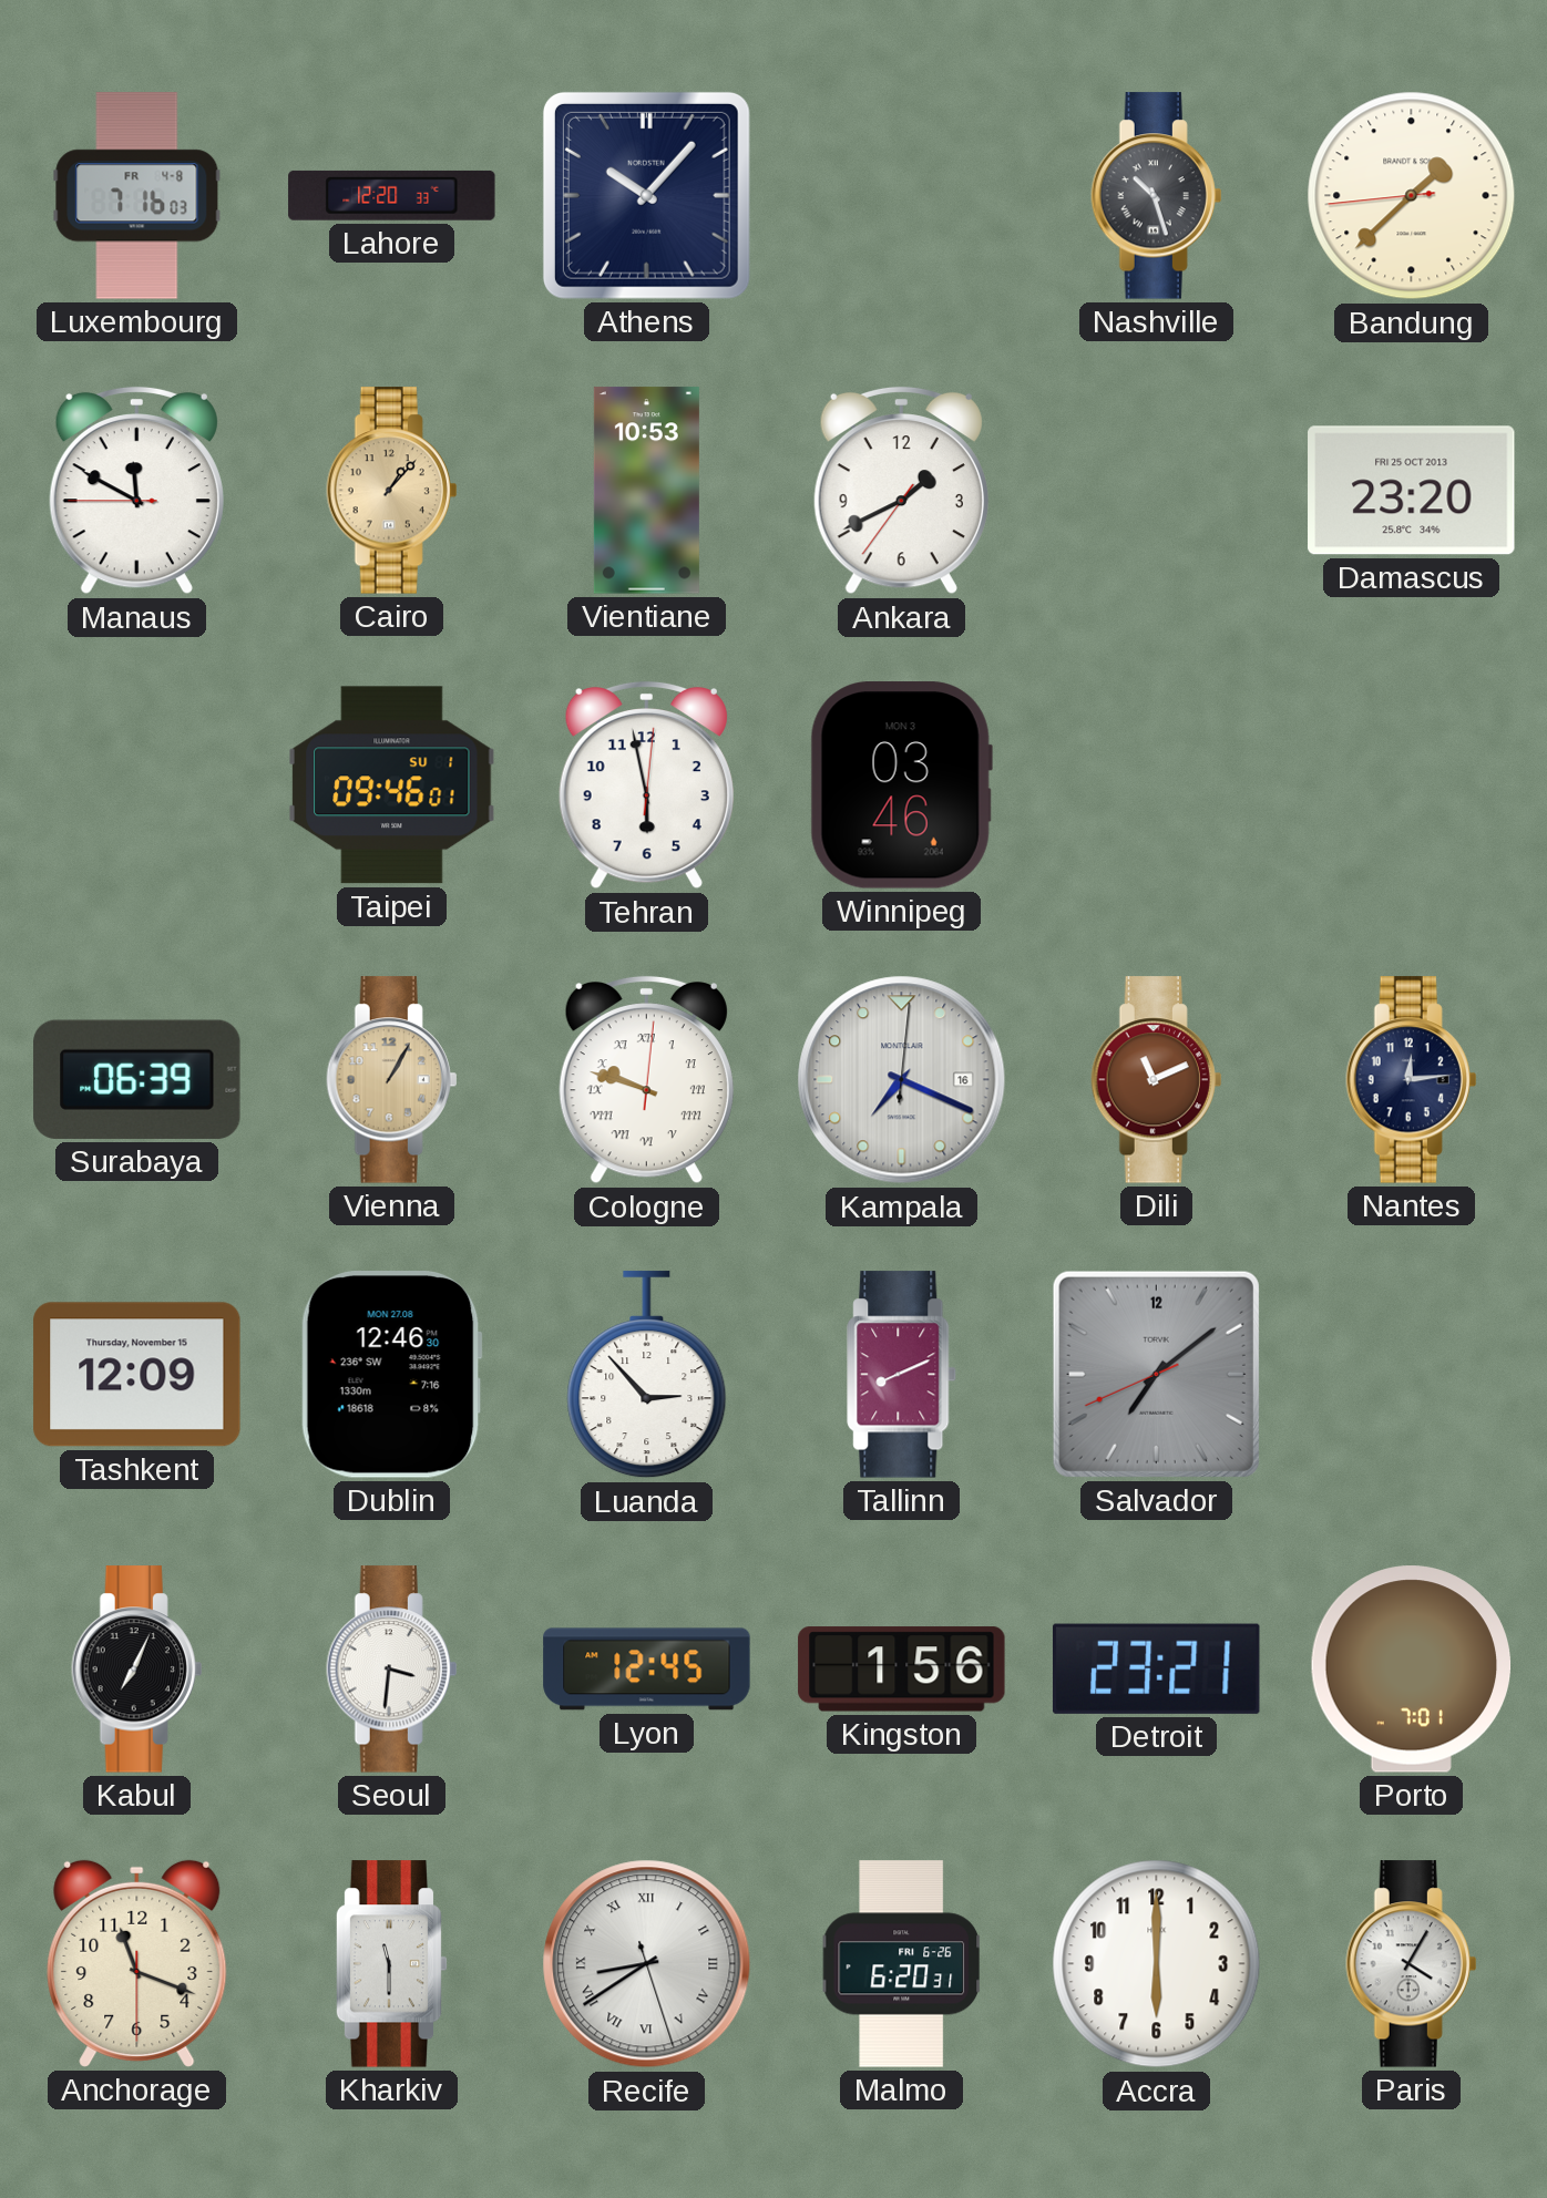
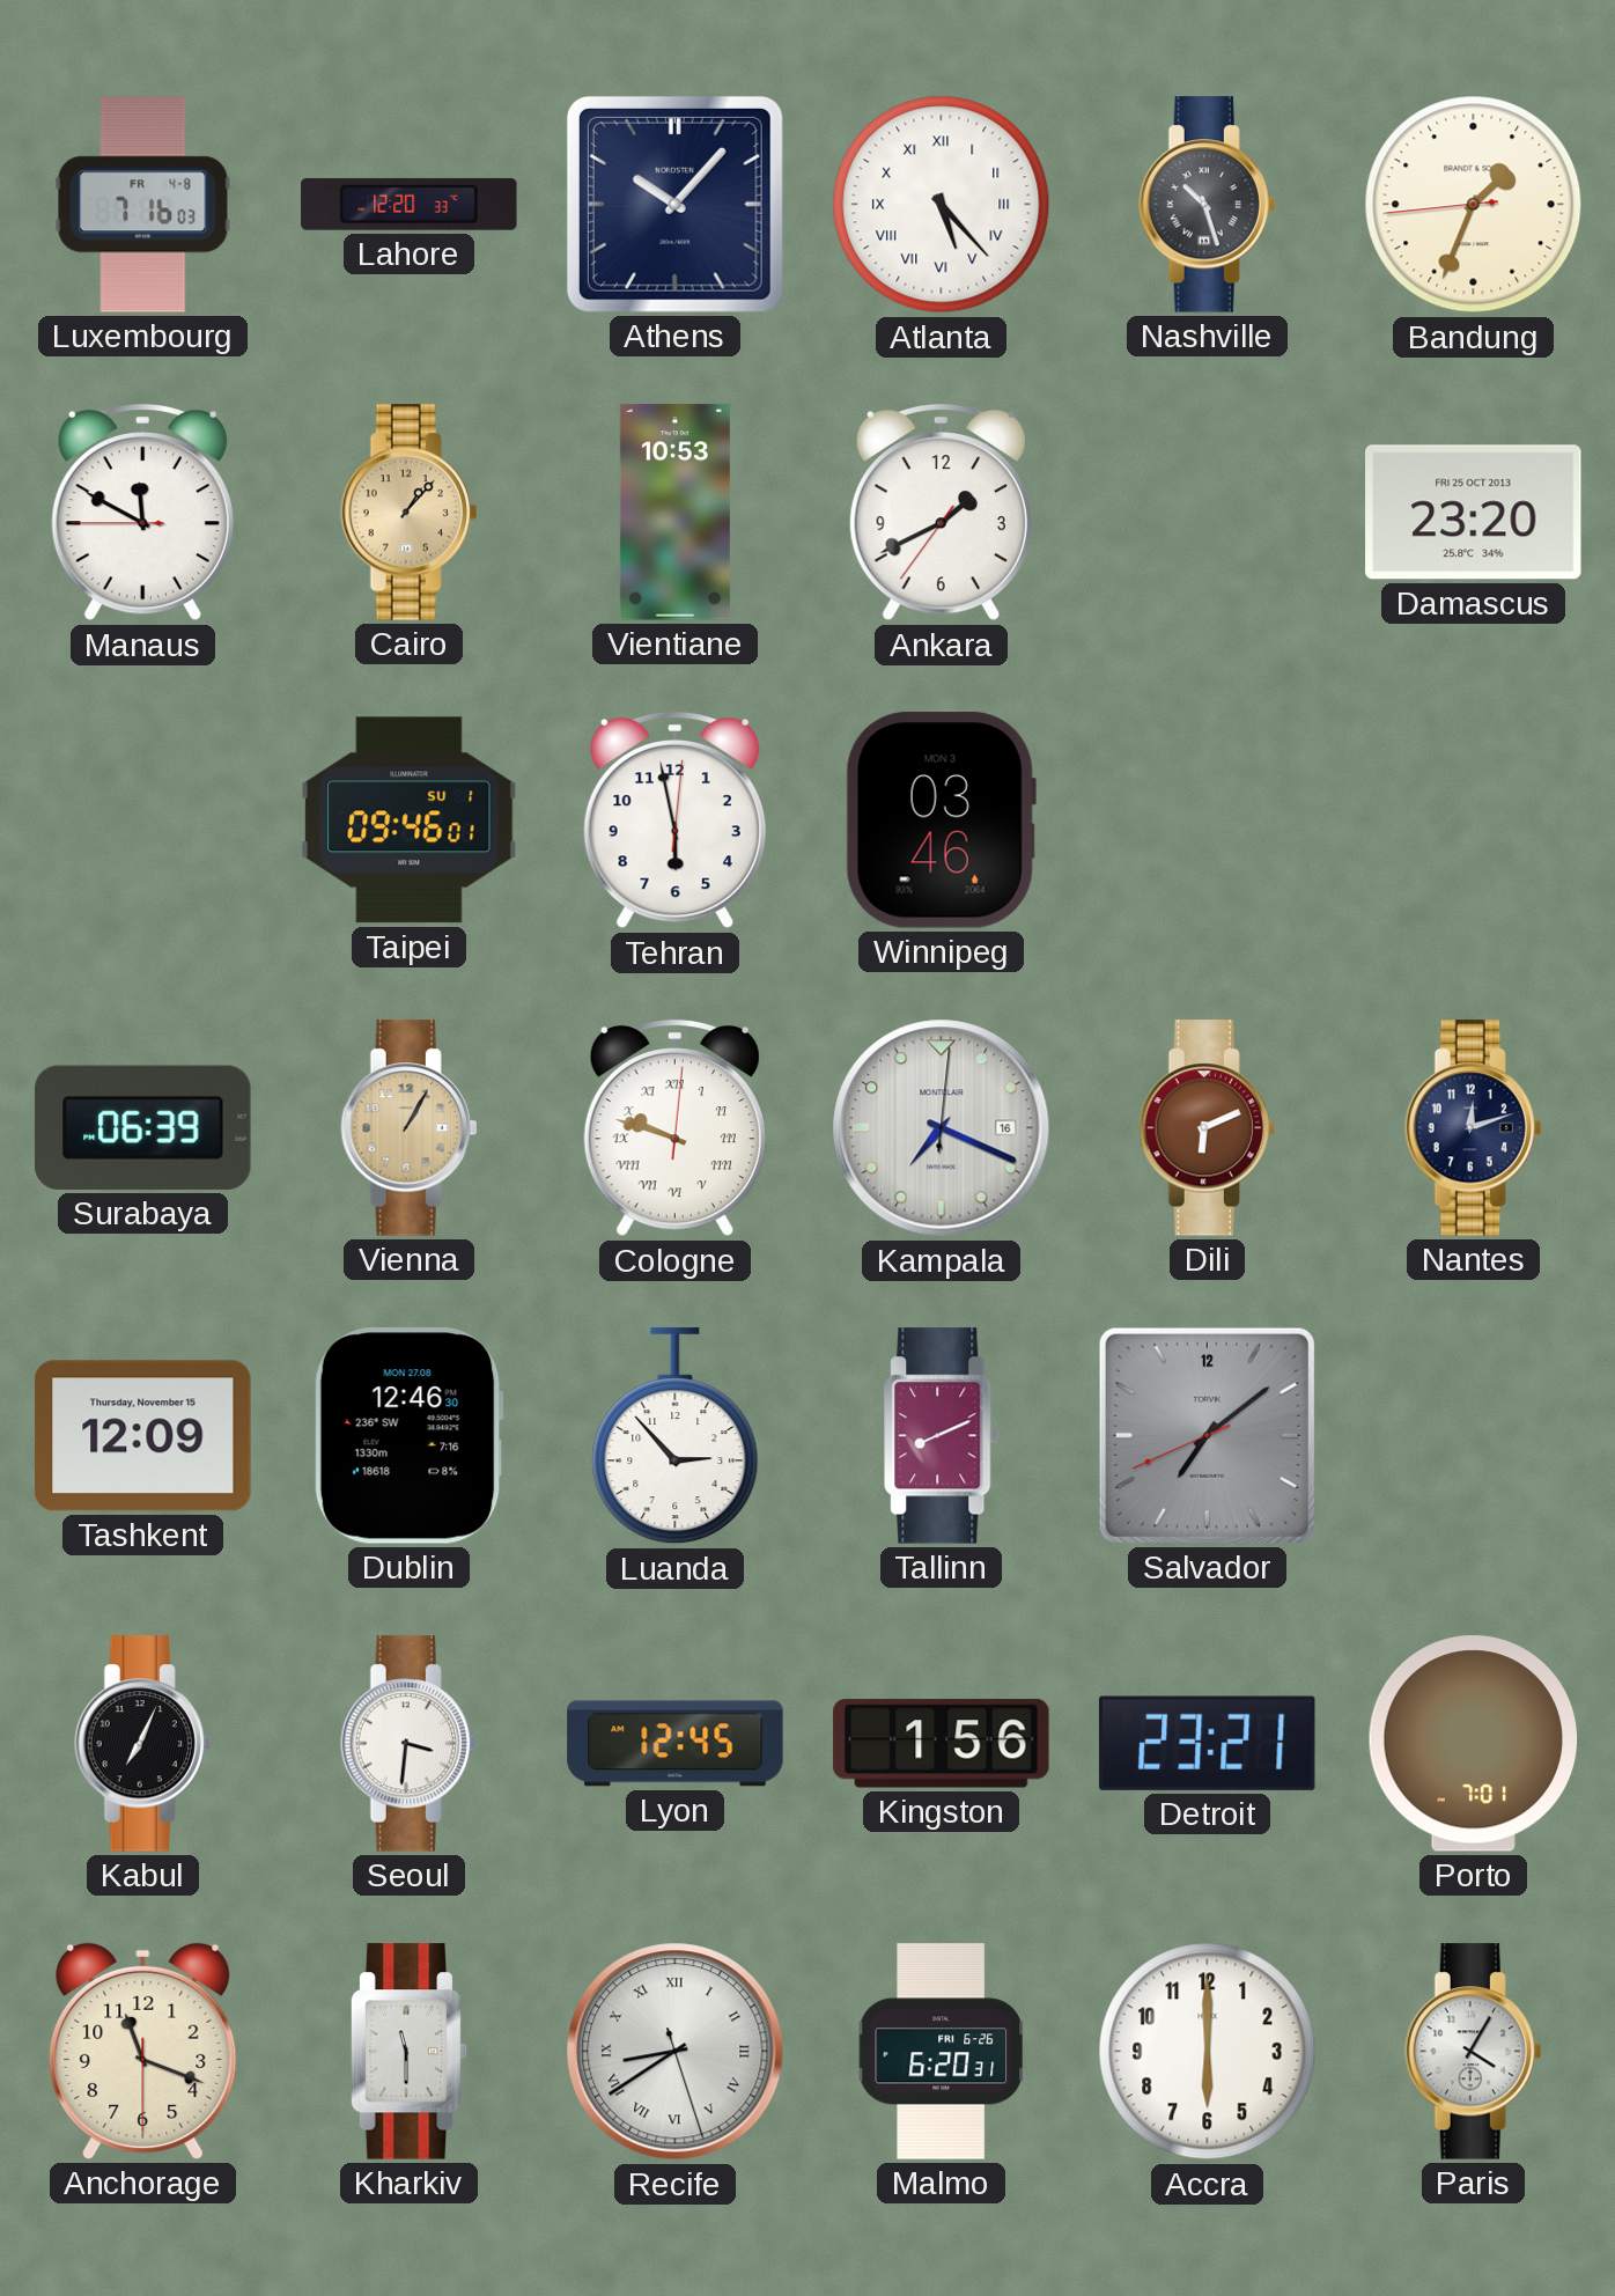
Atlanta: none -> 5:23 (942, 205)
Bandung: 1:37 -> 1:33 (1474, 205)
Dili: 11:11 -> 6:11 (1208, 1128)
Nantes: 12:14 -> 12:12 (1474, 1128)
